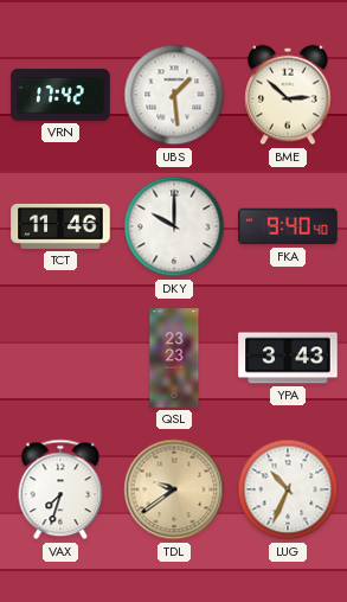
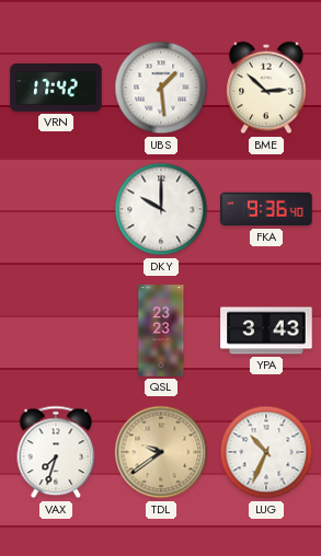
TCT: 11:46 -> none (60, 226)
FKA: 9:40 -> 9:36 (266, 209)
